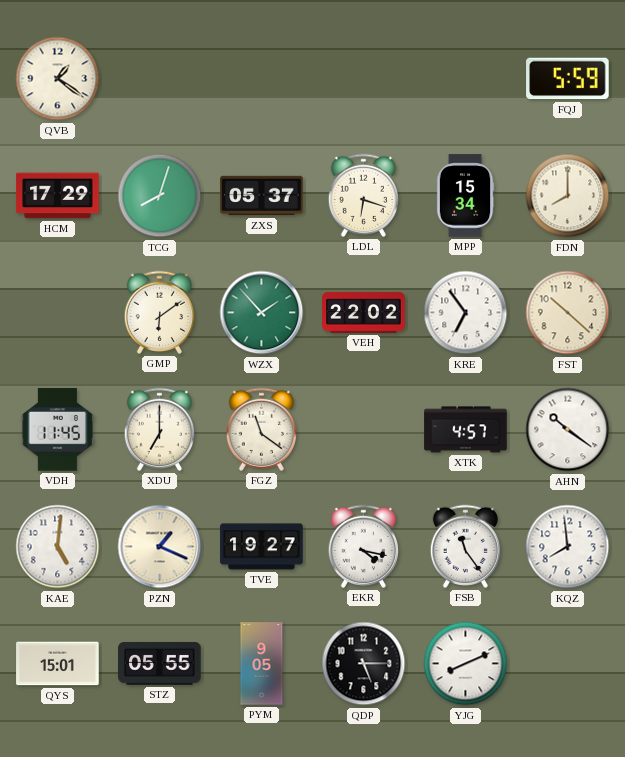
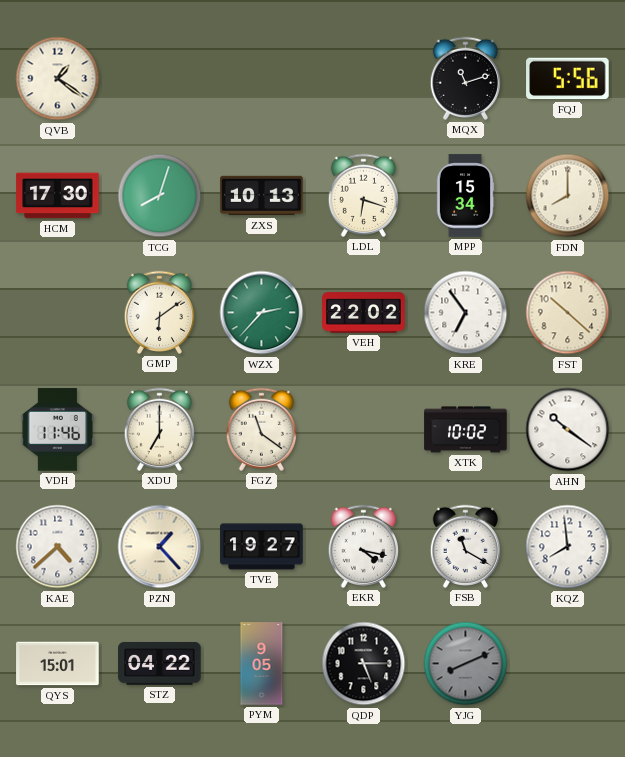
MQX: none -> 11:12 (465, 78)
FQJ: 5:59 -> 5:56 (568, 79)
HCM: 17:29 -> 17:30 (58, 196)
ZXS: 05:37 -> 10:13 (262, 196)
WZX: 1:53 -> 2:37 (262, 313)
VDH: 11:45 -> 11:46 (57, 430)
XTK: 4:57 -> 10:02 (466, 430)
KAE: 5:01 -> 4:38 (58, 547)
PZN: 1:19 -> 1:23 (160, 547)
FSB: 11:24 -> 11:20 (465, 546)
STZ: 05:55 -> 04:22 (160, 663)
YJG dial: white -> grey (466, 664)
